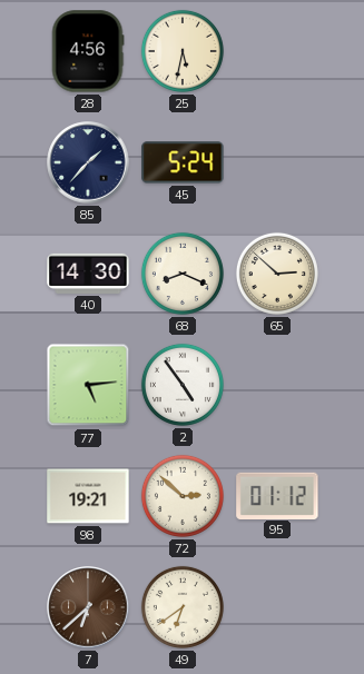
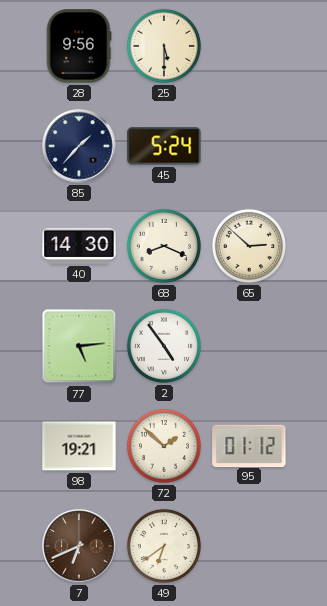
28: 4:56 -> 9:56 (79, 46)
25: 5:32 -> 5:30 (164, 46)
72: 2:52 -> 1:52 (164, 446)
7: 6:38 -> 6:41 (79, 546)
